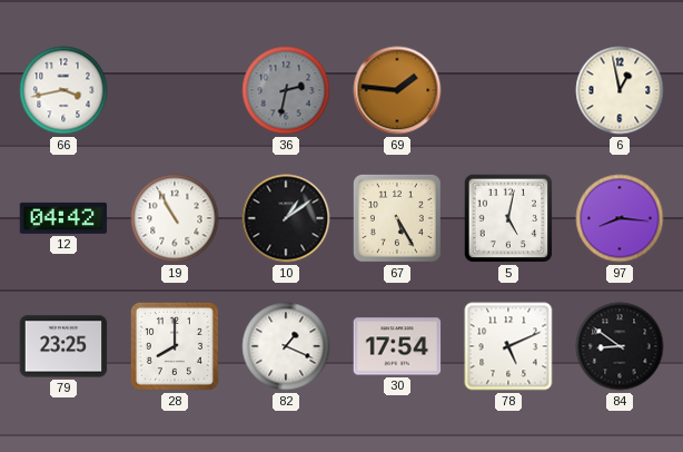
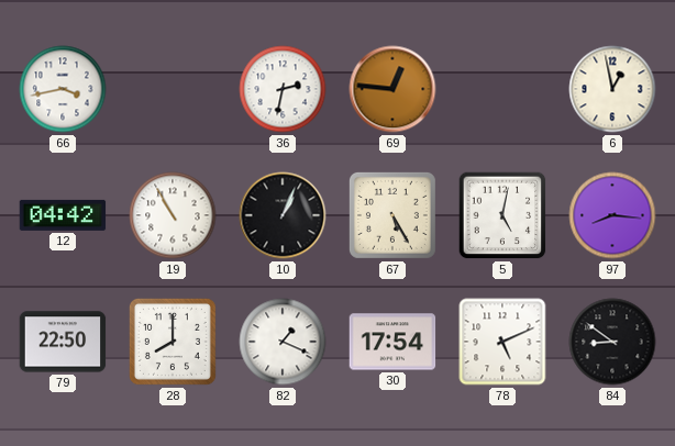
36 dial: grey -> white (283, 89)
69: 1:46 -> 12:46 (392, 89)
10: 1:09 -> 1:04 (283, 215)
79: 23:25 -> 22:50 (63, 342)
